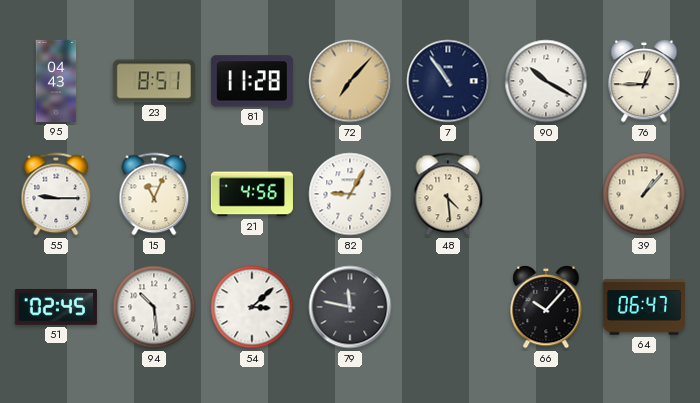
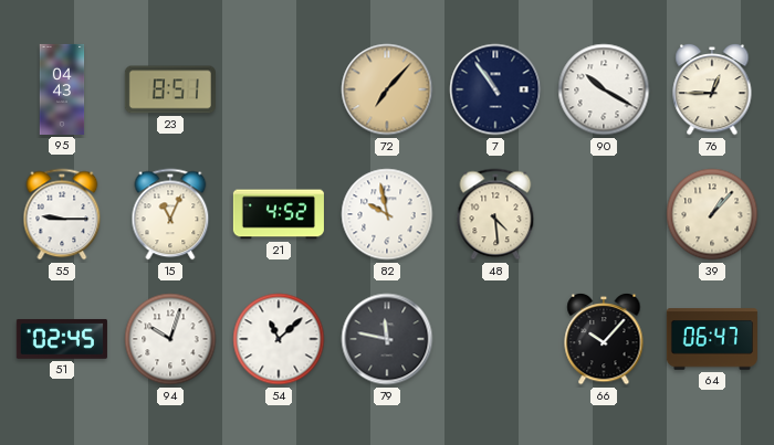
81: 11:28 -> none (252, 81)
21: 4:56 -> 4:52 (279, 214)
82: 9:05 -> 9:58 (387, 214)
94: 10:29 -> 10:03 (170, 339)
54: 3:08 -> 11:08 (279, 339)
